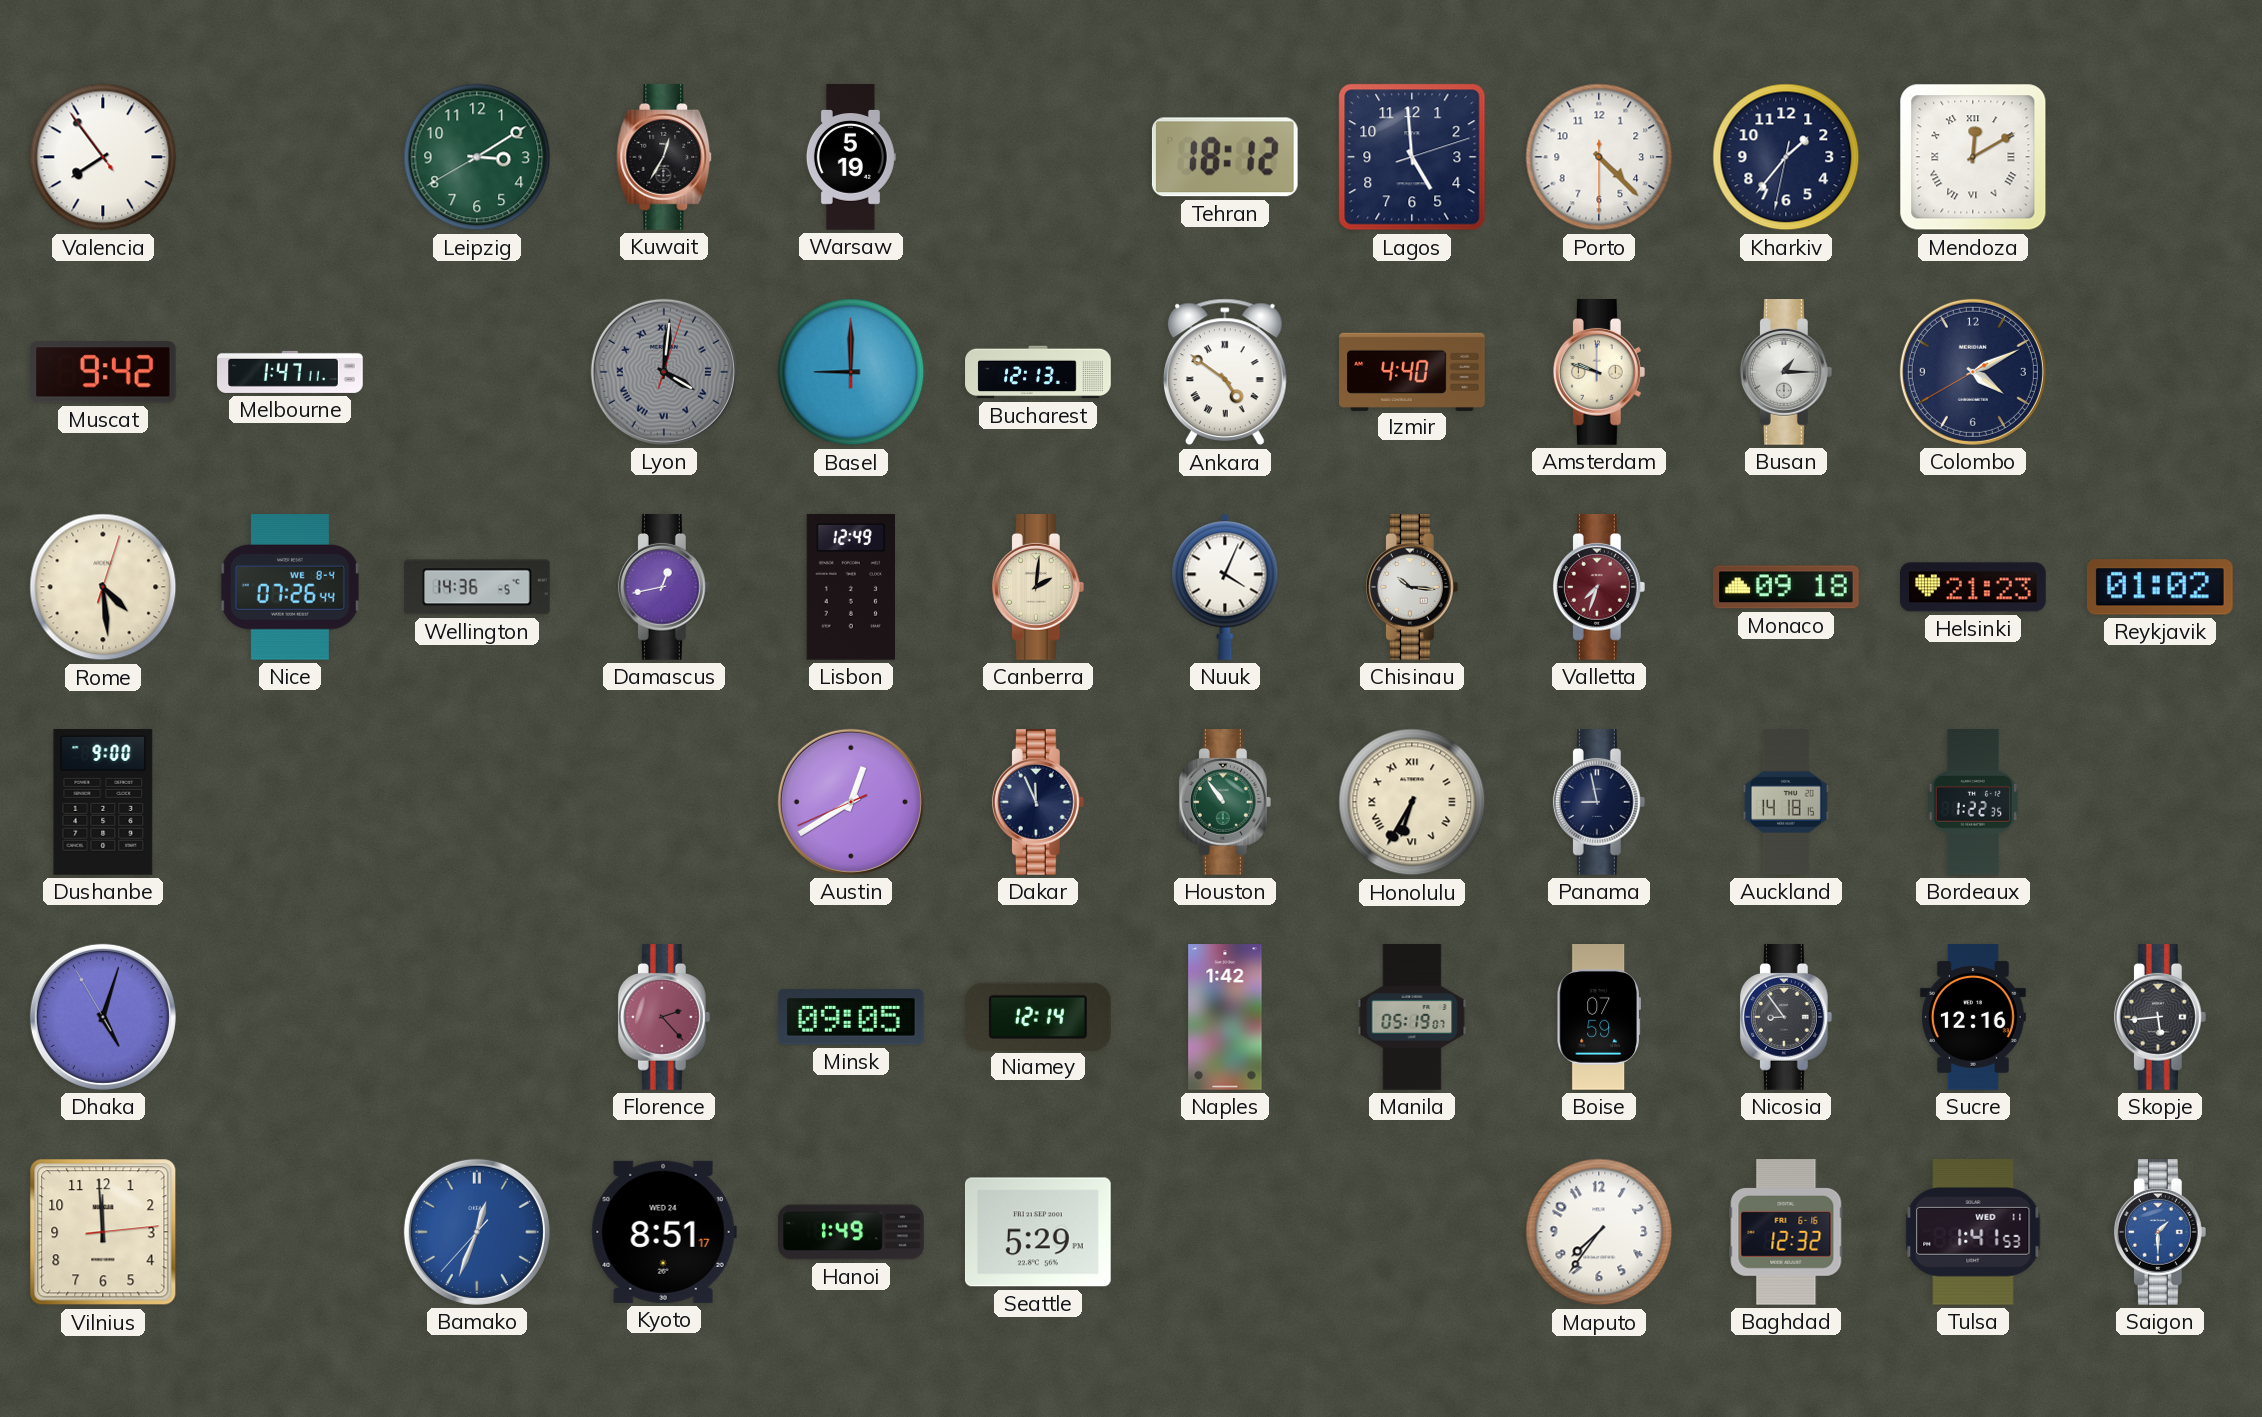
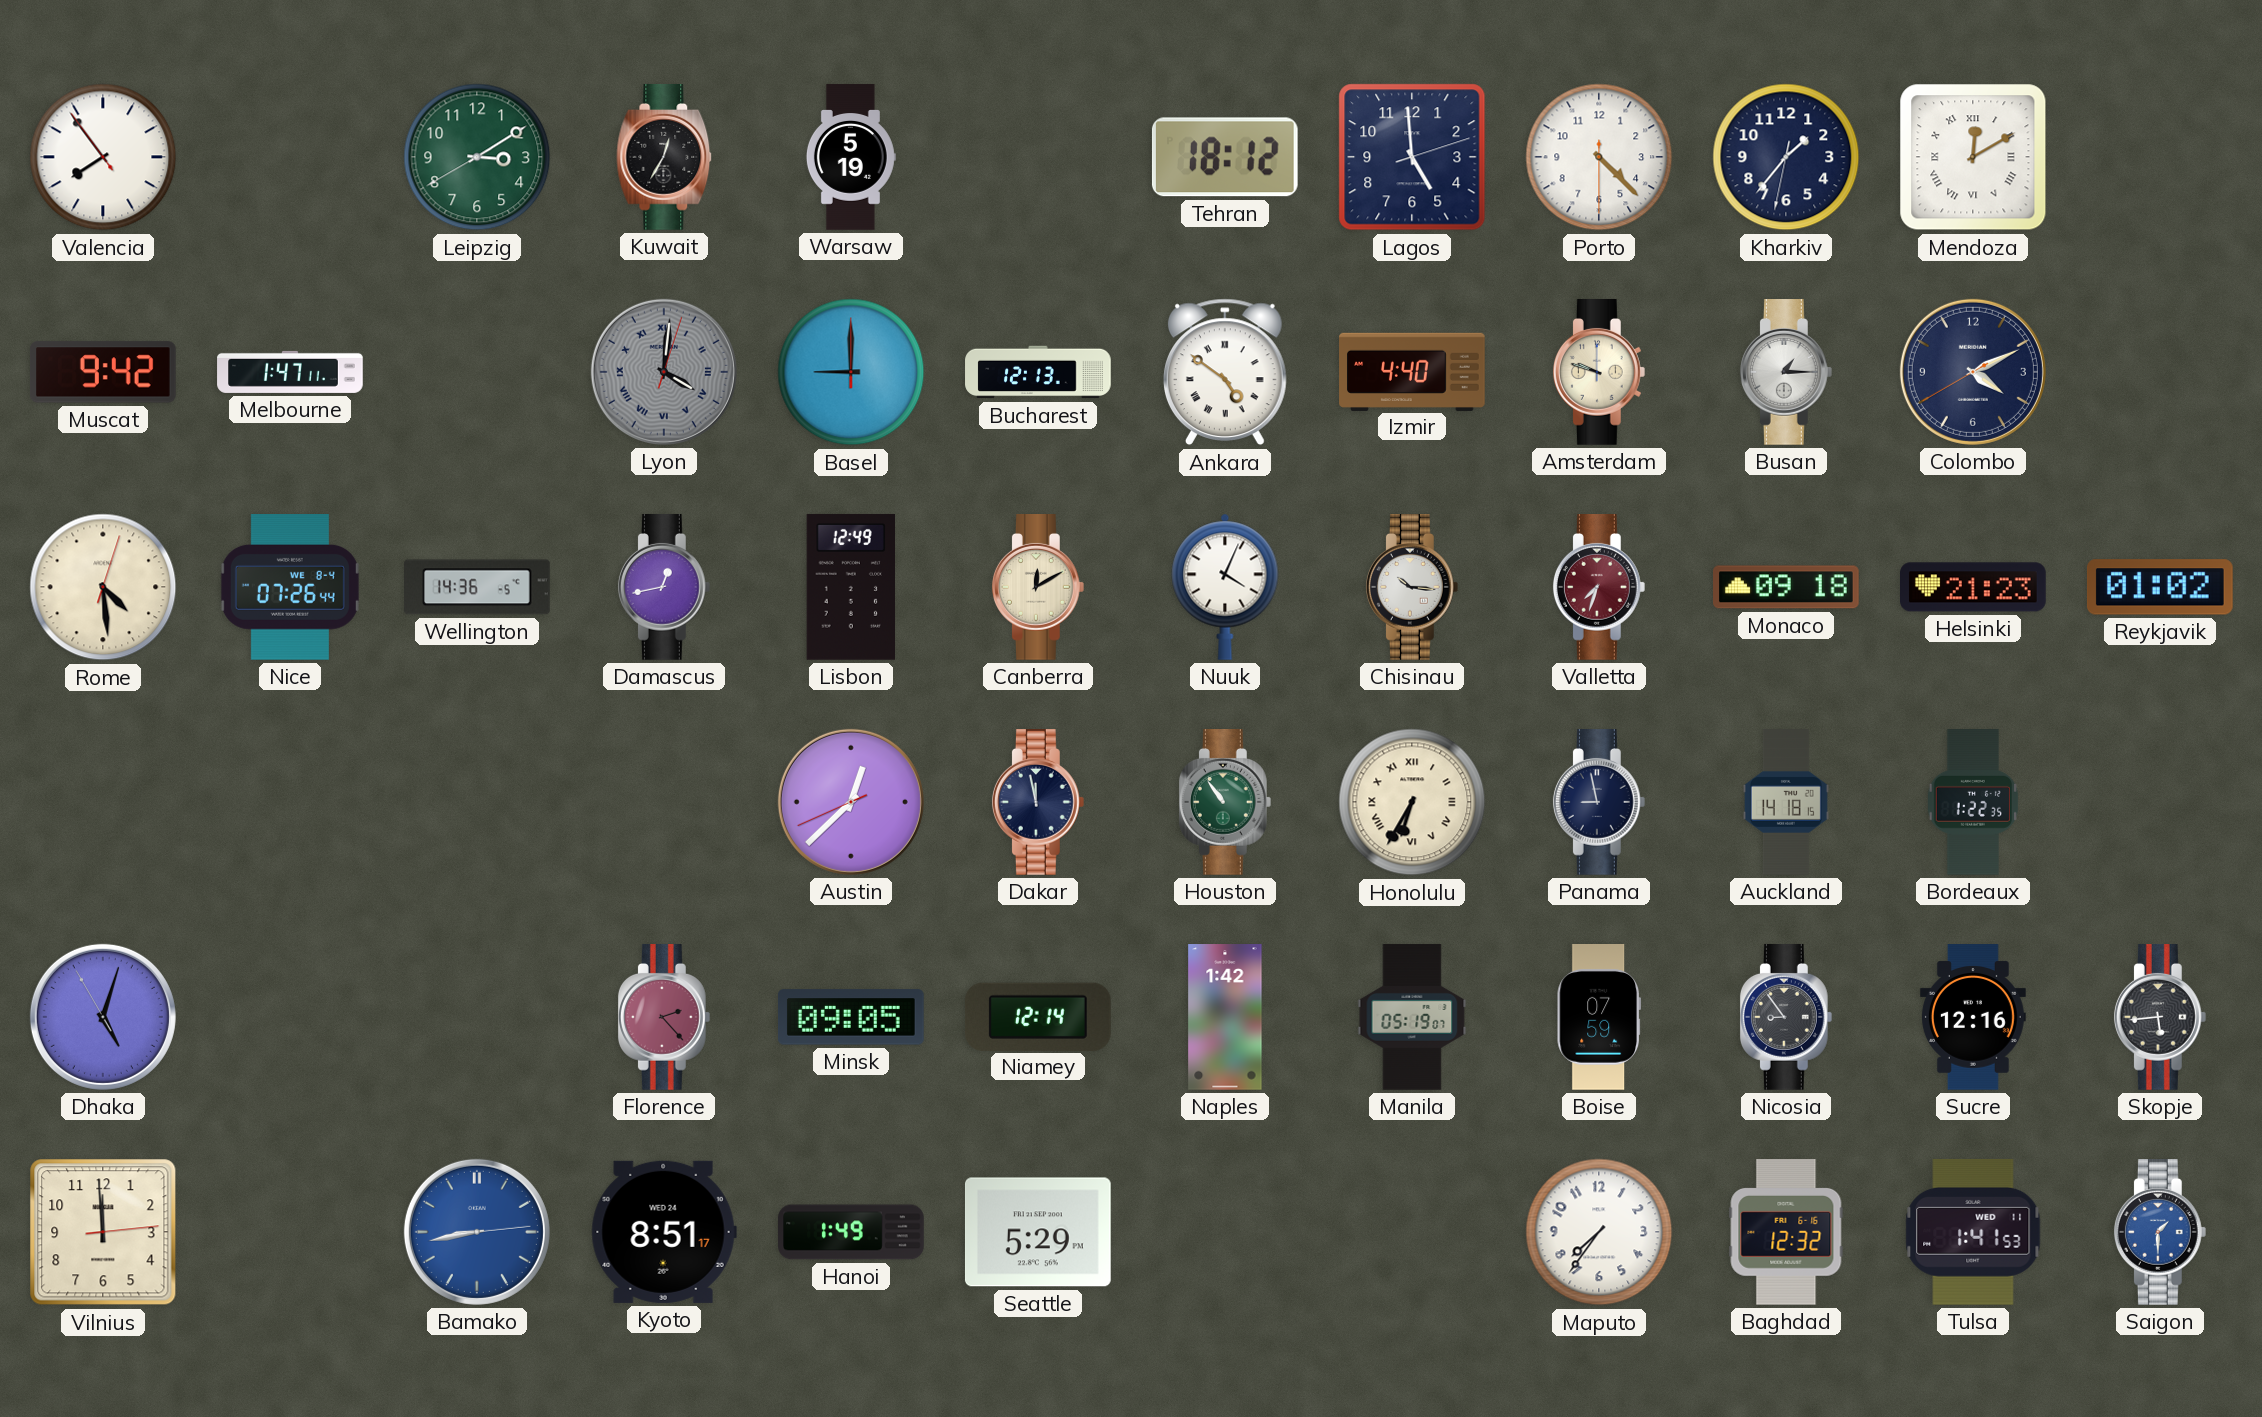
Canberra: 2:01 -> 12:10 (1038, 588)
Dushanbe: 9:00 -> none (103, 803)
Austin: 12:39 -> 12:37 (851, 802)
Dakar: 11:56 -> 11:58 (1038, 803)
Bamako: 12:33 -> 8:43 (477, 1232)
